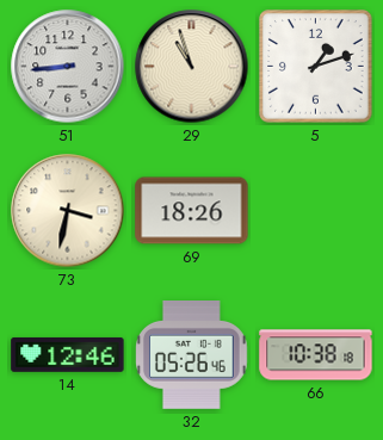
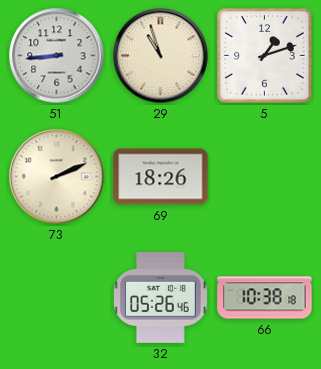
73: 3:32 -> 2:11 (57, 177)
14: 12:46 -> none (68, 355)
